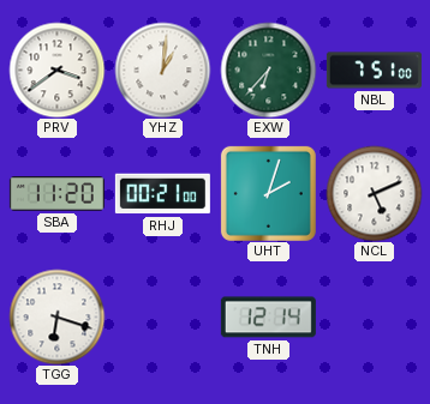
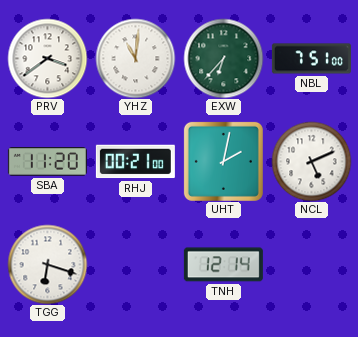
YHZ: 1:01 -> 11:01 (135, 58)
UHT: 2:03 -> 2:02 (223, 161)
